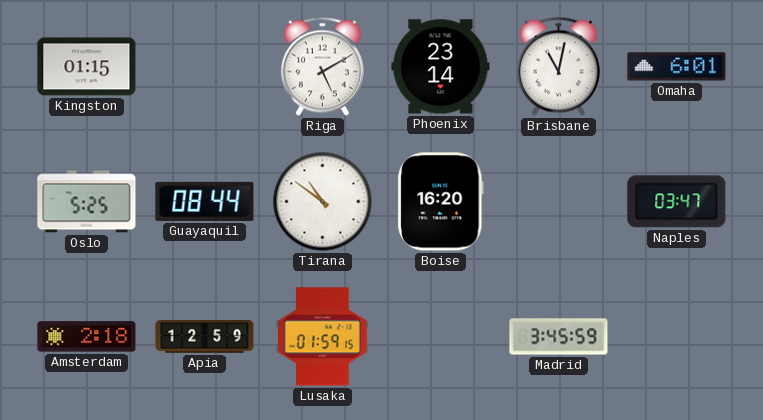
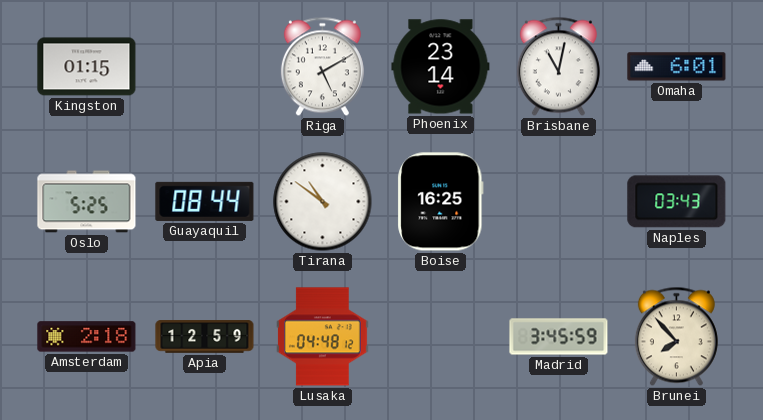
Boise: 16:20 -> 16:25 (441, 202)
Naples: 03:47 -> 03:43 (677, 202)
Lusaka: 01:59 -> 04:48 (323, 337)
Brunei: none -> 7:53 (676, 337)
